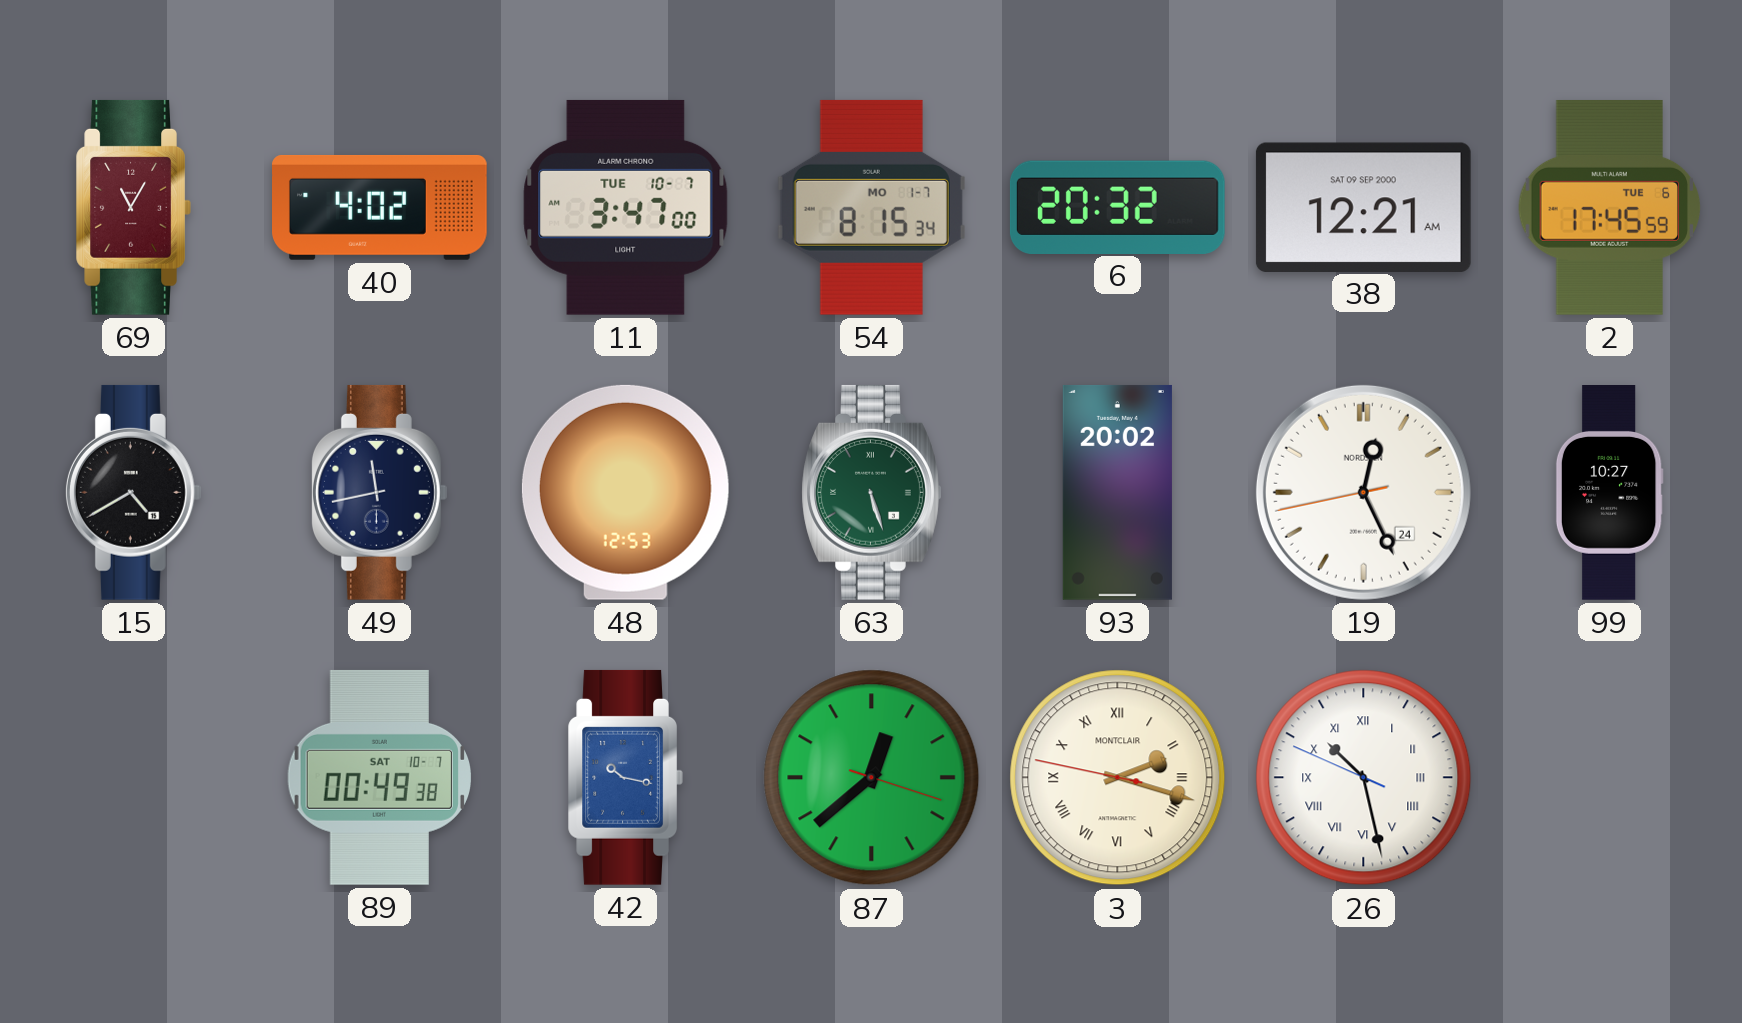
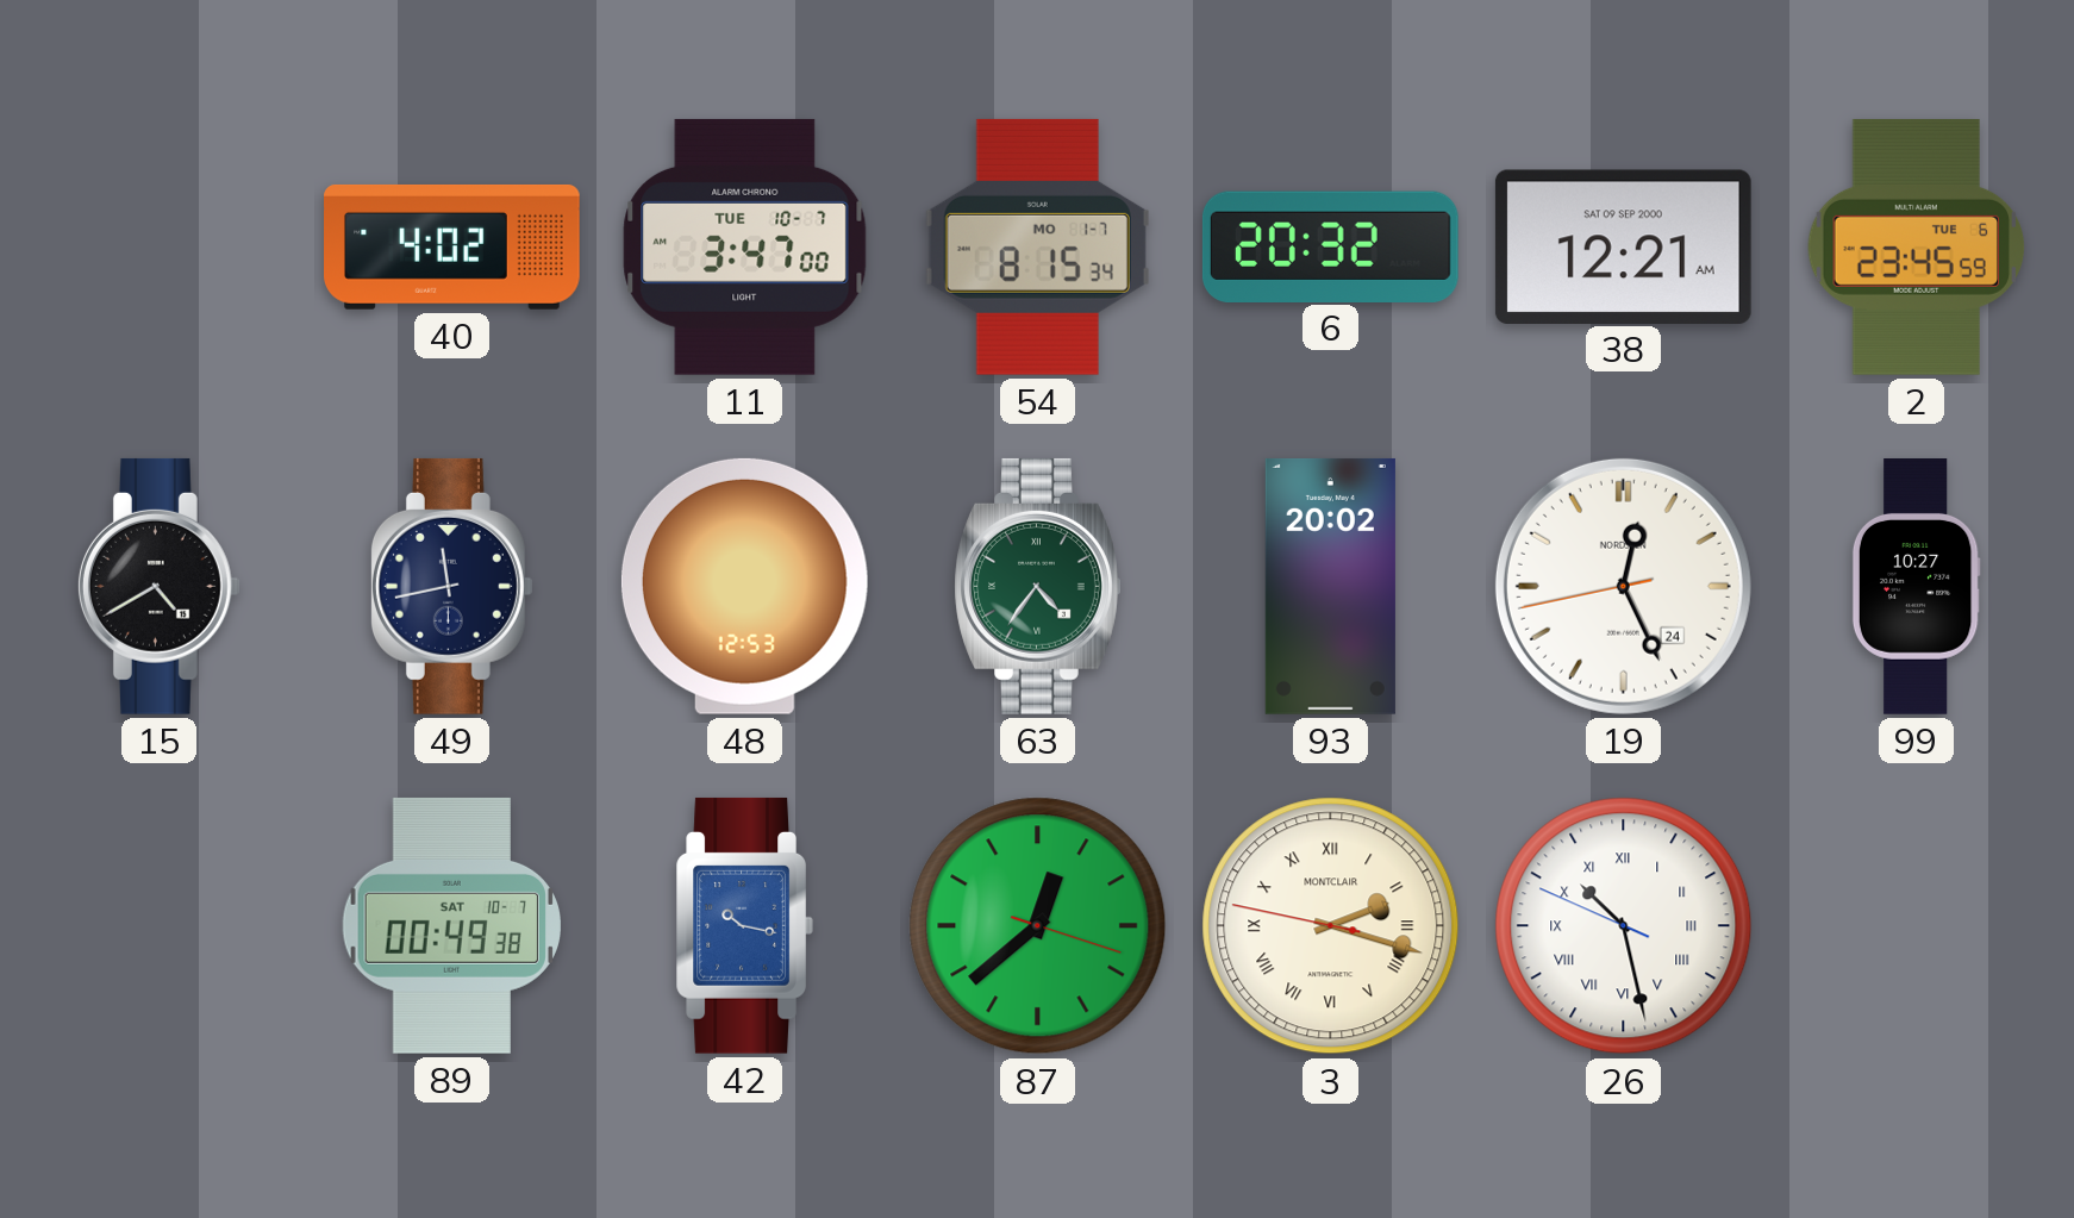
69: 11:05 -> none (133, 207)
2: 17:45 -> 23:45 (1917, 246)
63: 5:27 -> 4:36 (1038, 586)
